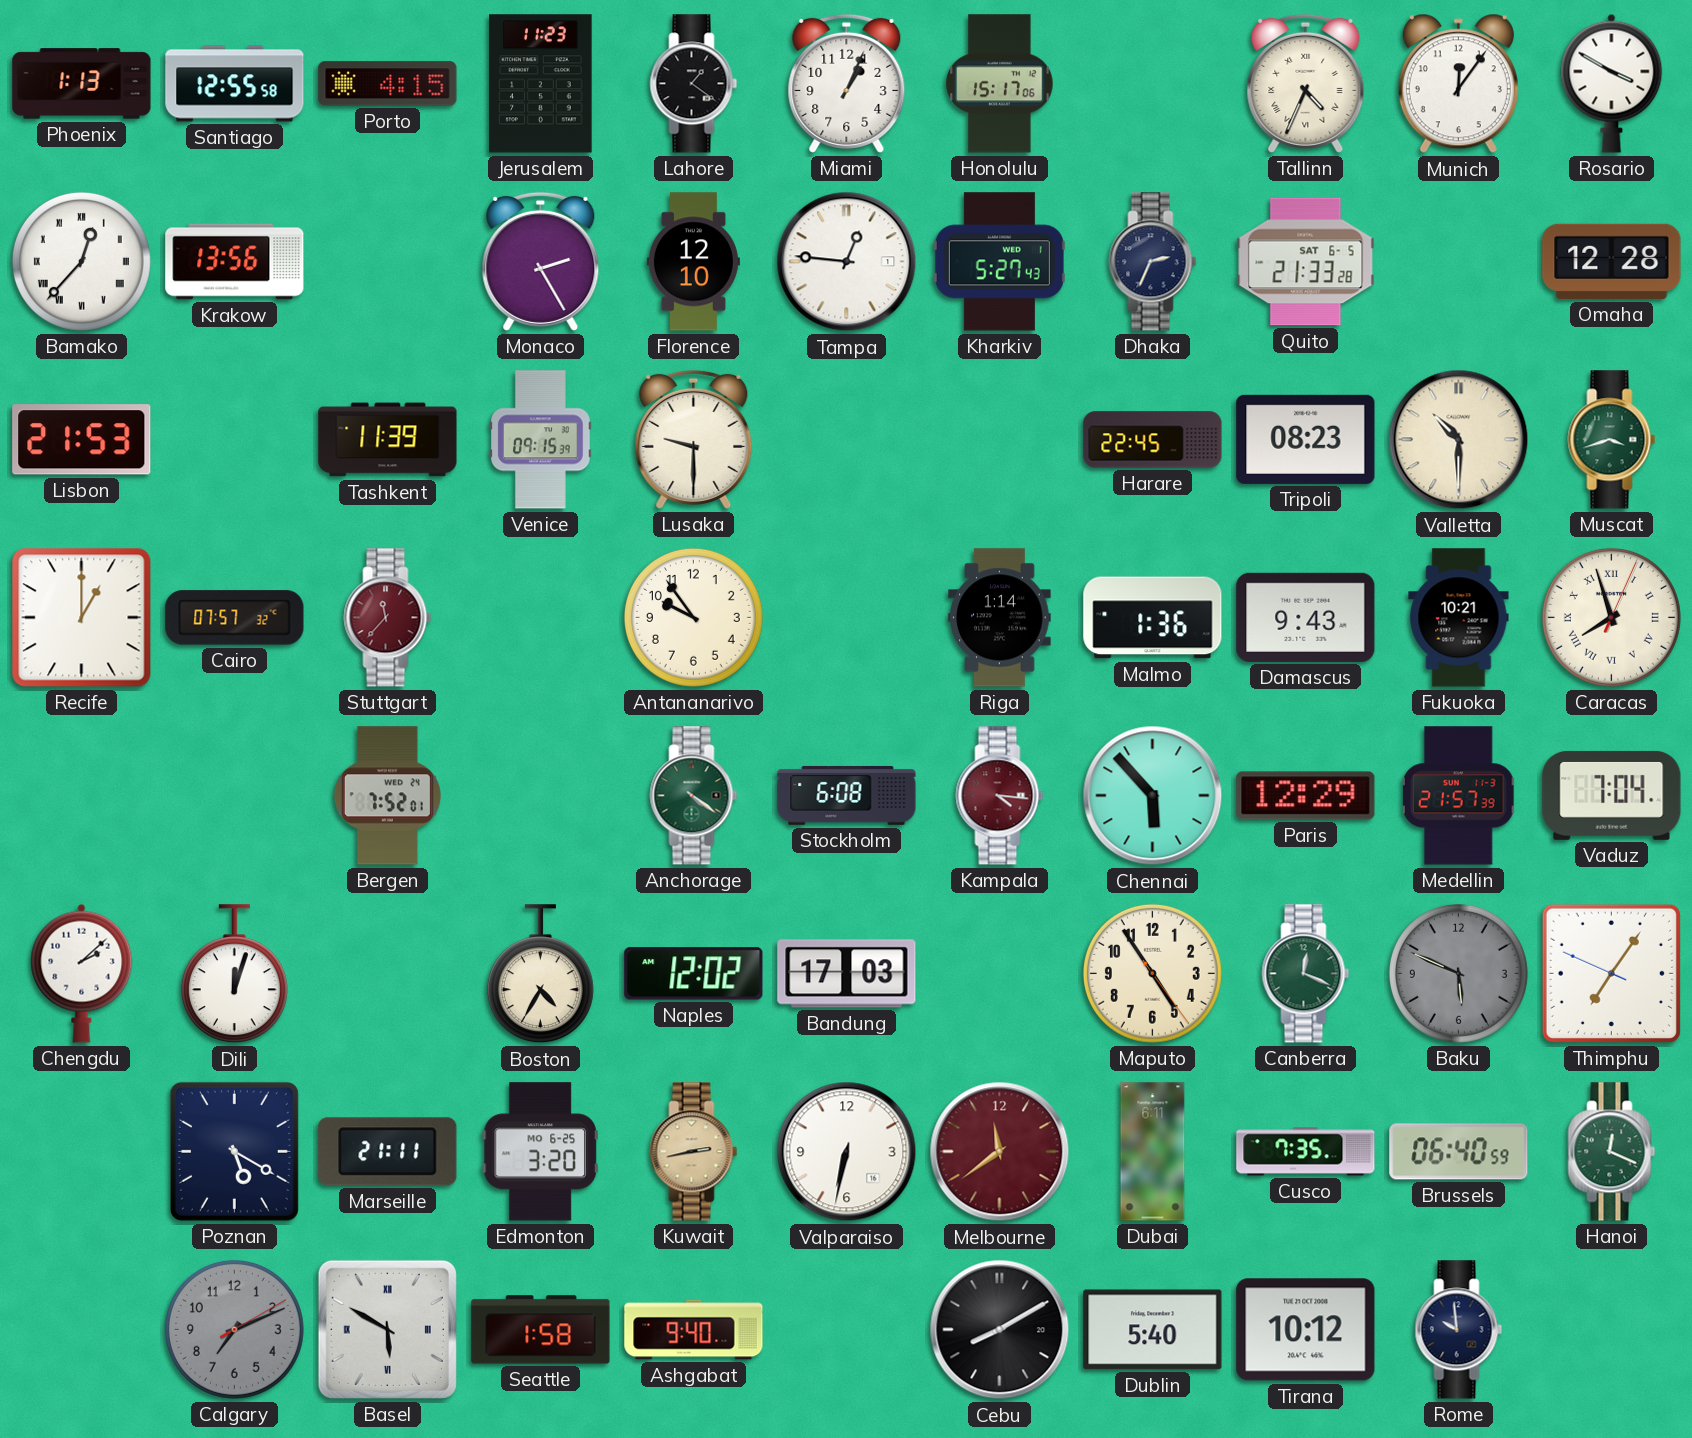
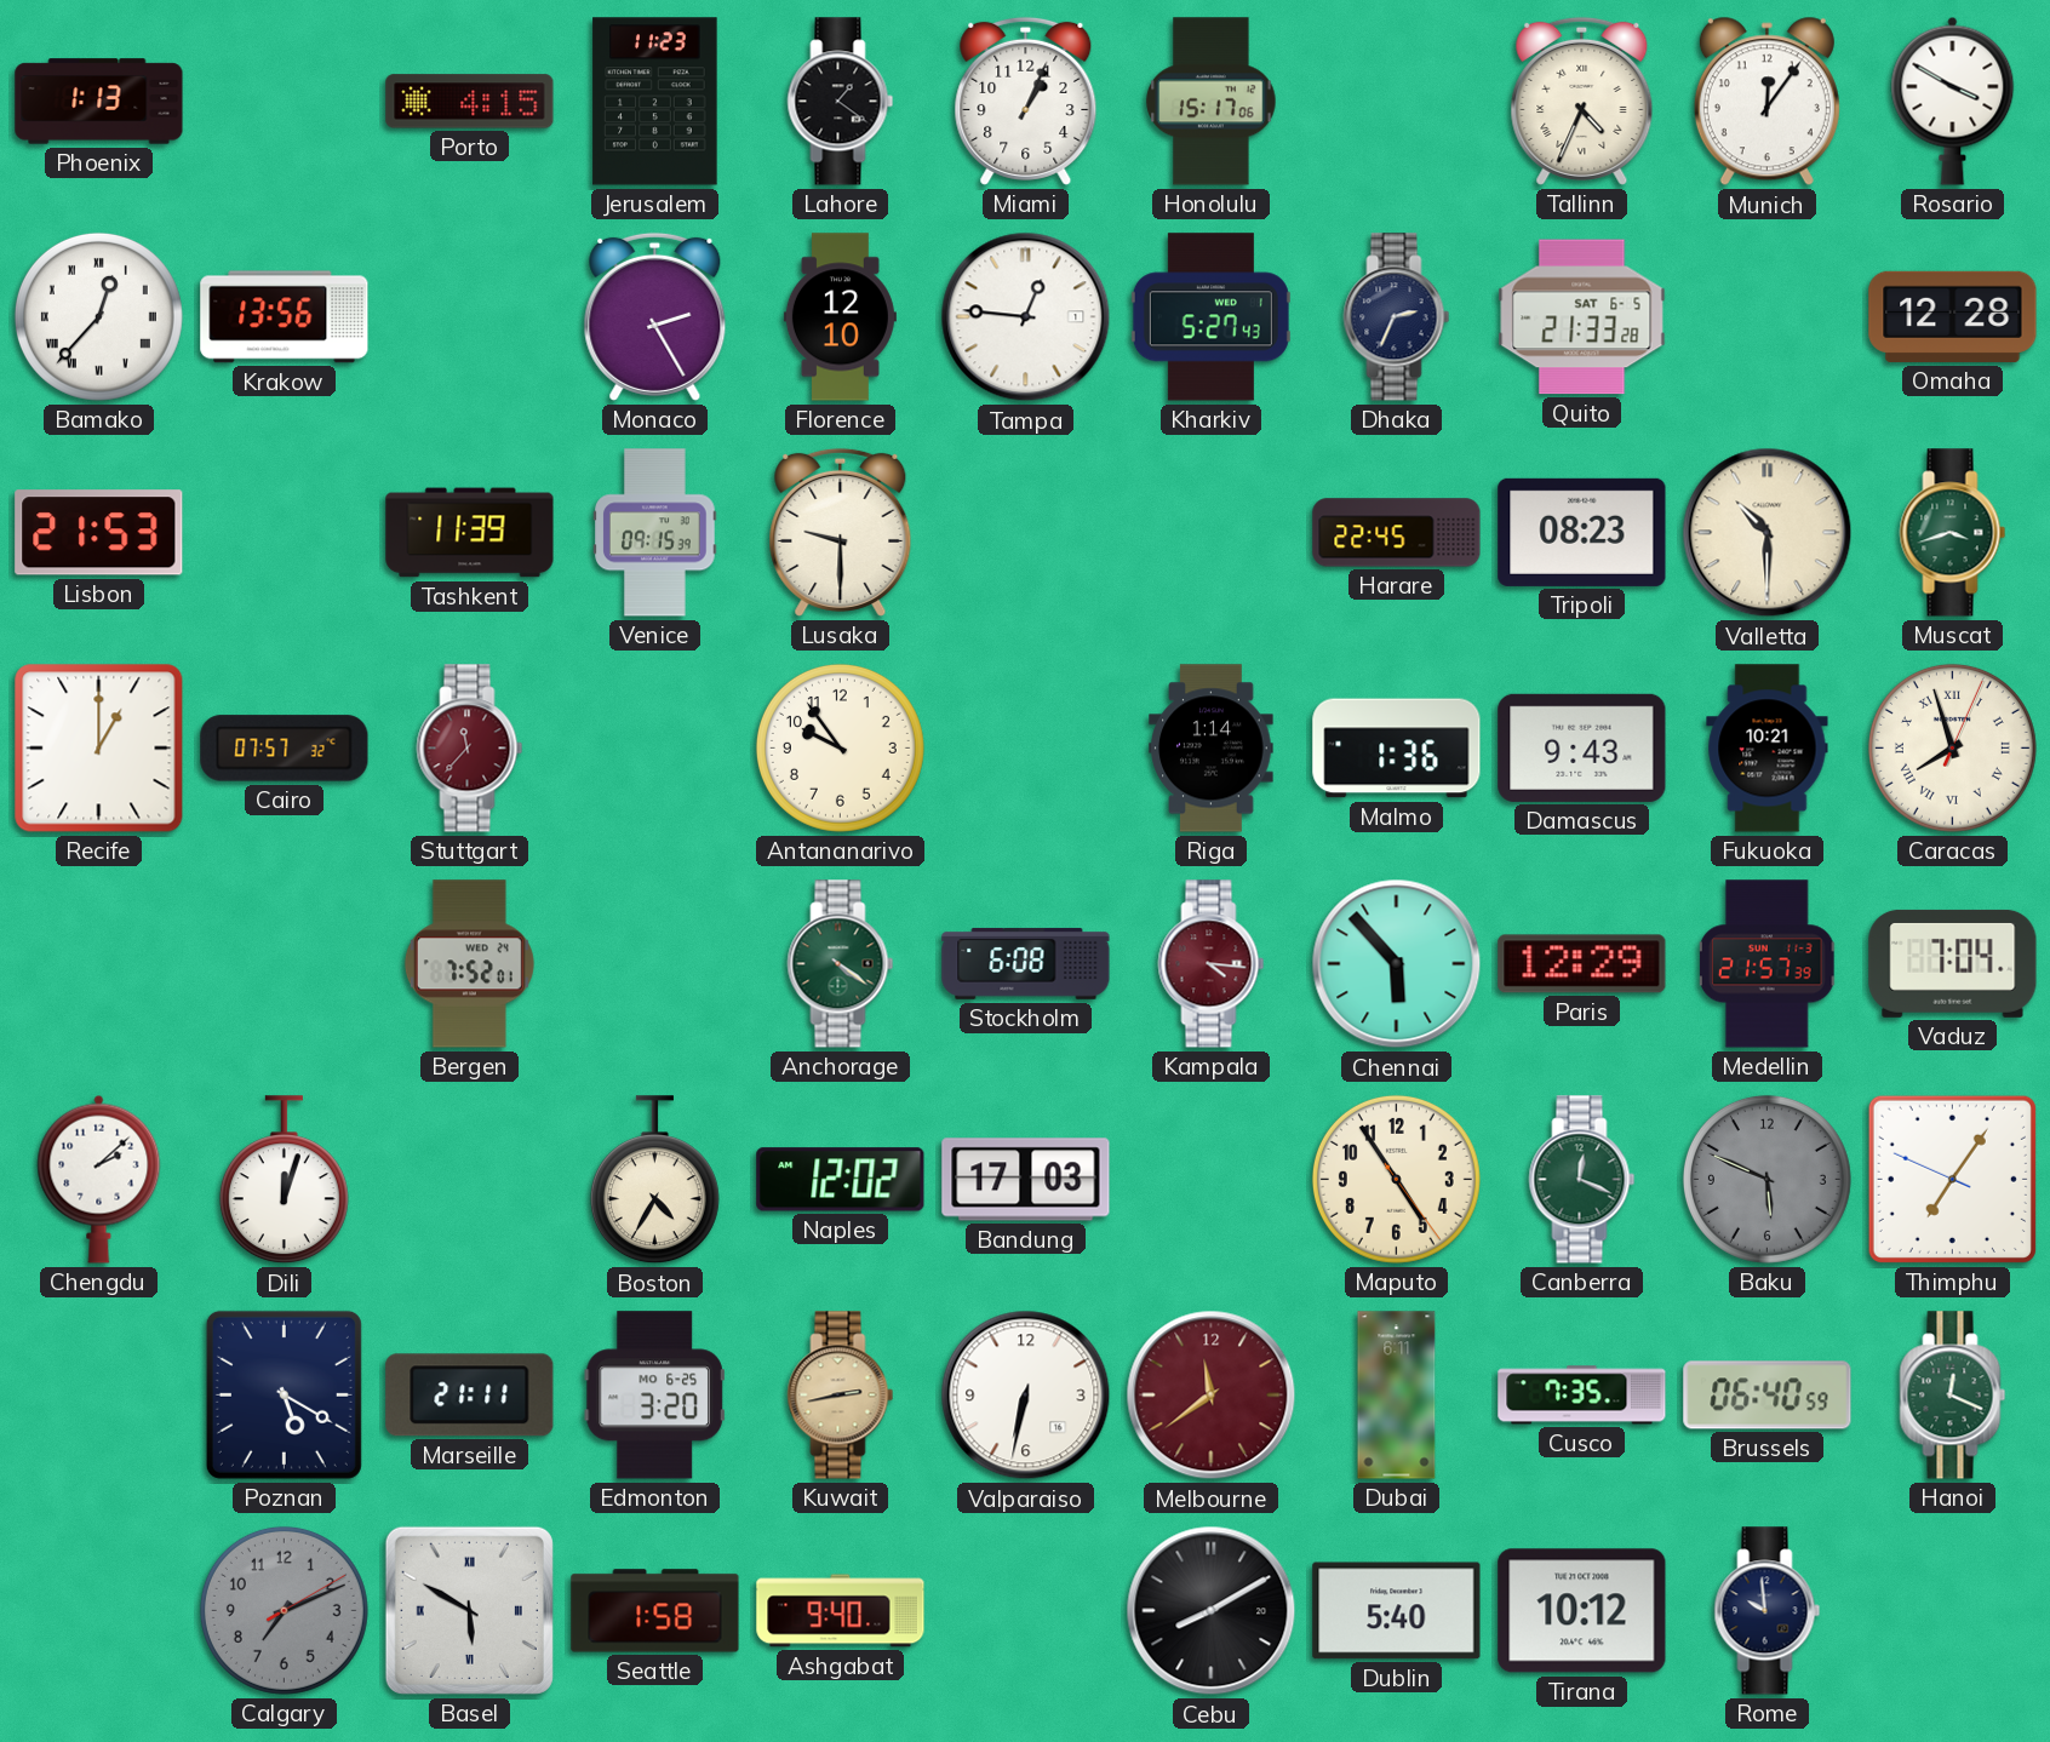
Santiago: 12:55 -> none (235, 84)
